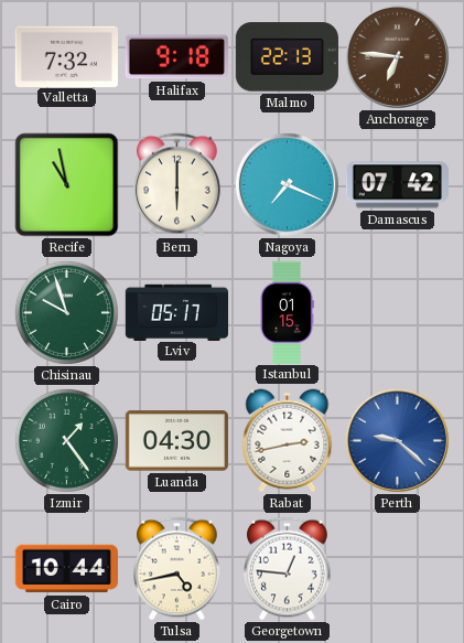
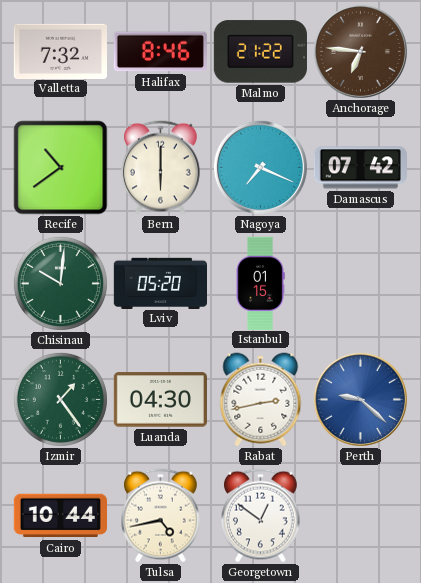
Halifax: 9:18 -> 8:46 (160, 52)
Malmo: 22:13 -> 21:22 (260, 52)
Recife: 10:58 -> 10:39 (61, 168)
Chisinau: 9:57 -> 10:01 (60, 283)
Lviv: 05:17 -> 05:20 (160, 283)
Georgetown: 12:46 -> 12:51 (261, 516)
